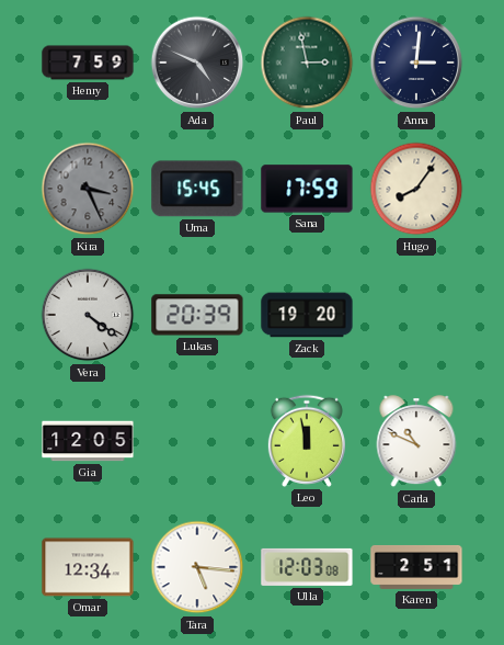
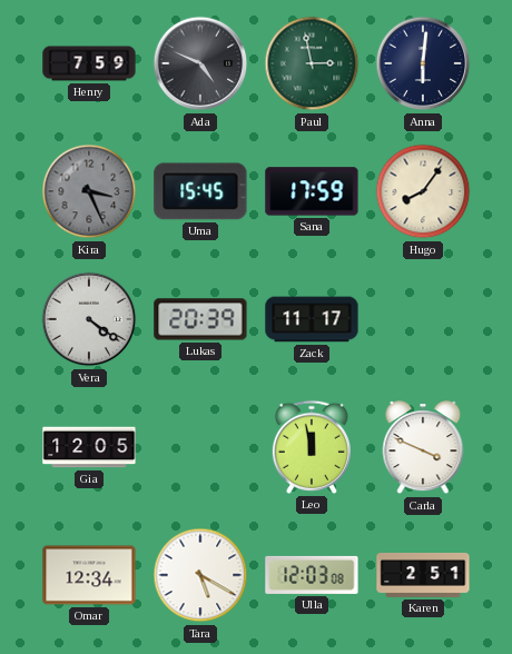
Anna: 3:01 -> 6:01 (423, 63)
Zack: 19:20 -> 11:17 (312, 319)
Carla: 10:49 -> 3:49 (423, 448)
Tara: 5:16 -> 5:20 (200, 575)
